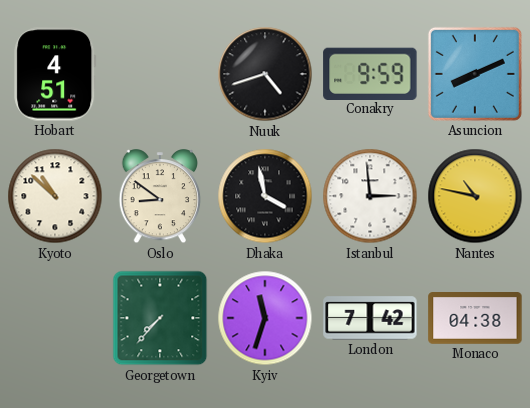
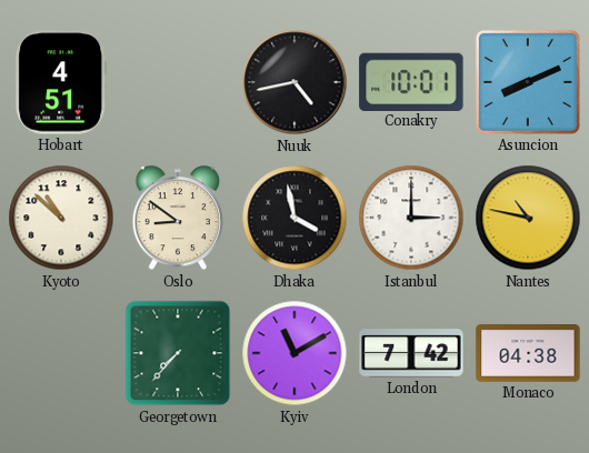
Nuuk: 4:42 -> 4:43 (294, 82)
Conakry: 9:59 -> 10:01 (411, 81)
Istanbul: 2:59 -> 3:00 (411, 218)
Kyiv: 11:33 -> 11:10 (294, 353)
